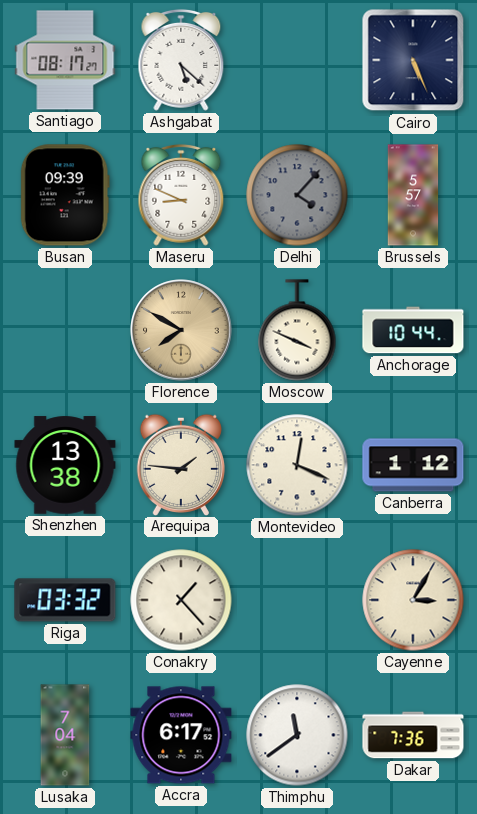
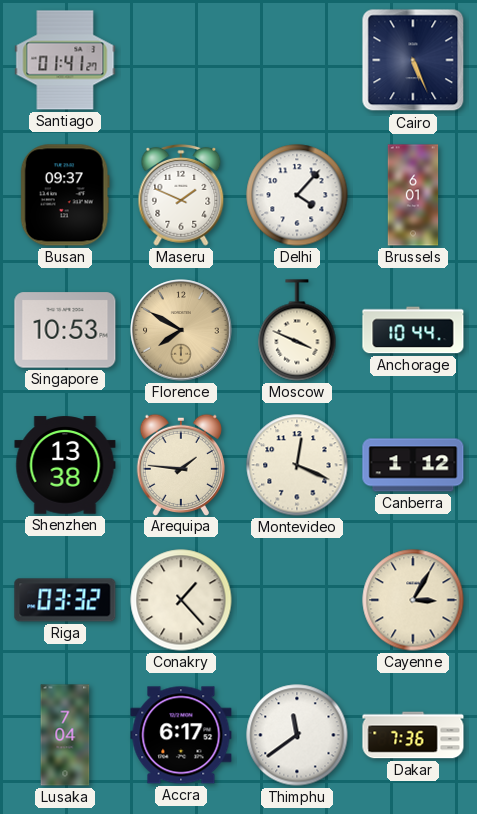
Santiago: 08:17 -> 01:41 (65, 60)
Ashgabat: 5:22 -> none (181, 60)
Busan: 09:39 -> 09:37 (65, 195)
Maseru: 8:49 -> 1:49 (181, 195)
Delhi dial: grey -> white (297, 195)
Brussels: 5:57 -> 6:01 (413, 195)
Singapore: none -> 10:53 (65, 330)
